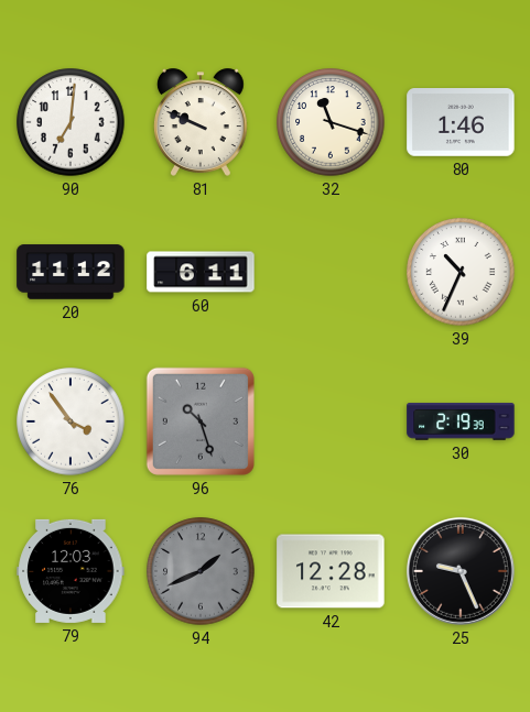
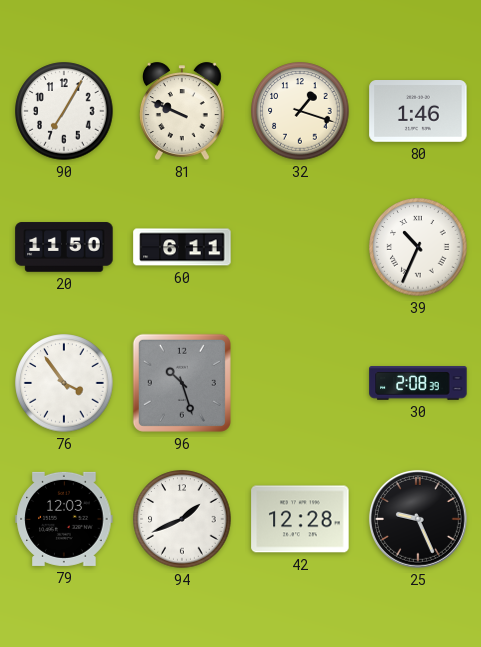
90: 7:01 -> 7:05 (64, 111)
32: 11:18 -> 1:18 (300, 111)
20: 11:12 -> 11:50 (64, 247)
30: 2:19 -> 2:08 (418, 383)
94 dial: grey -> white (182, 519)
